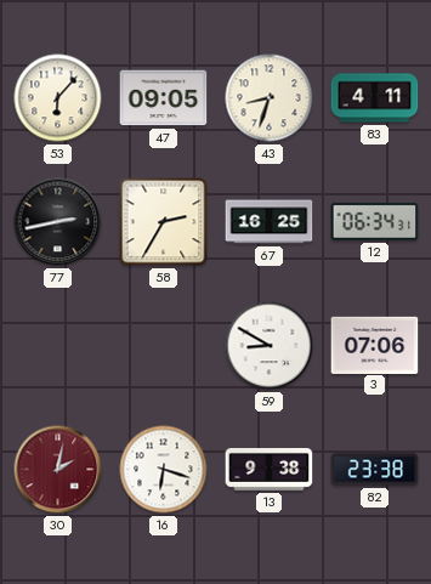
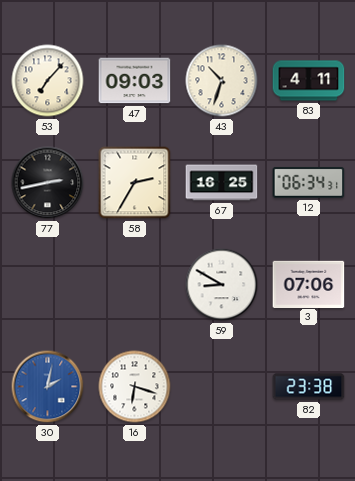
53: 6:07 -> 7:07 (48, 81)
47: 09:05 -> 09:03 (135, 81)
43: 8:33 -> 10:33 (222, 81)
30 dial: burgundy -> blue (48, 387)
13: 9:38 -> none (270, 470)
